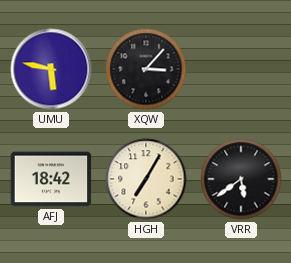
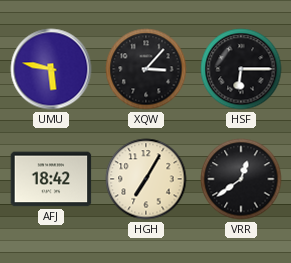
HSF: none -> 6:15 (241, 69)
VRR: 5:39 -> 12:39 (241, 179)
